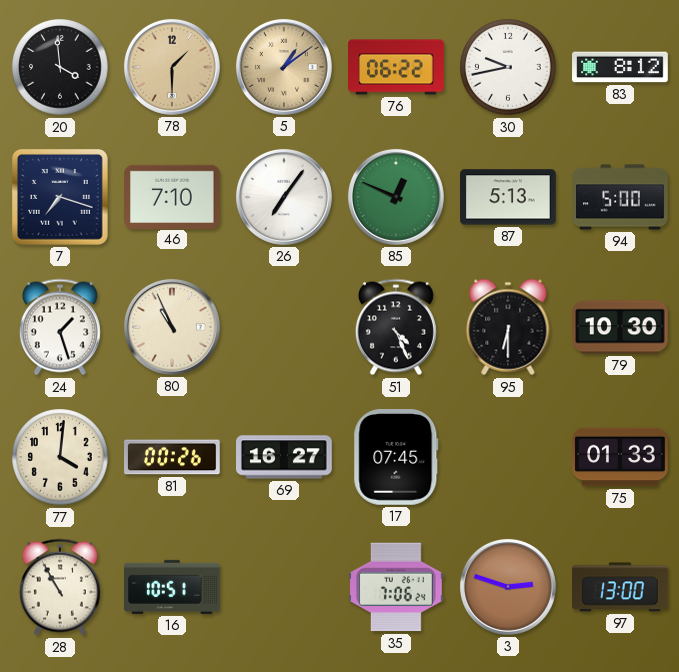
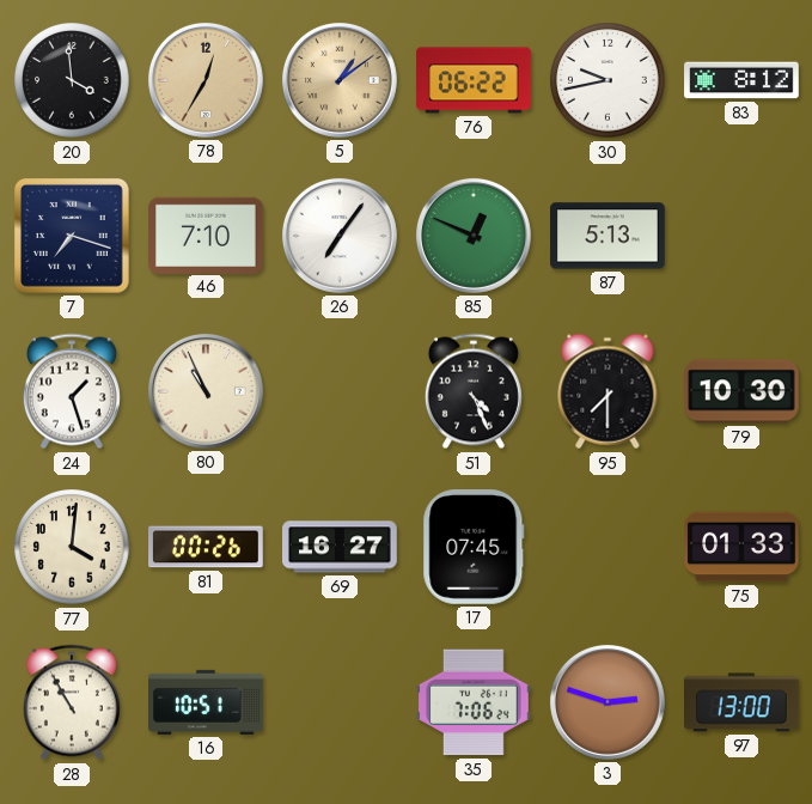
78: 1:30 -> 12:35 (206, 80)
94: 5:00 -> none (620, 197)
95: 6:30 -> 7:30 (608, 391)
